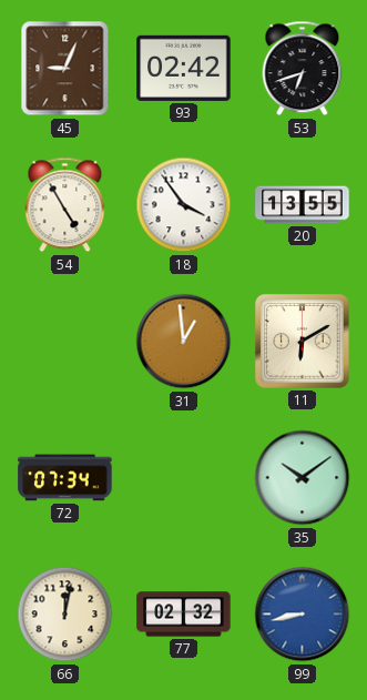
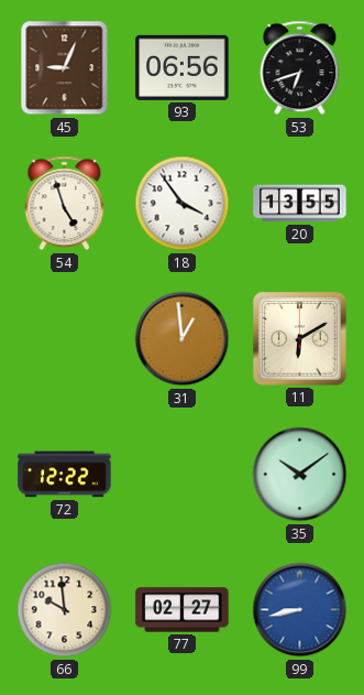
93: 02:42 -> 06:56 (183, 67)
54: 4:55 -> 4:57 (65, 204)
72: 07:34 -> 12:22 (65, 475)
66: 12:02 -> 9:59 (65, 610)
77: 02:32 -> 02:27 (183, 610)
